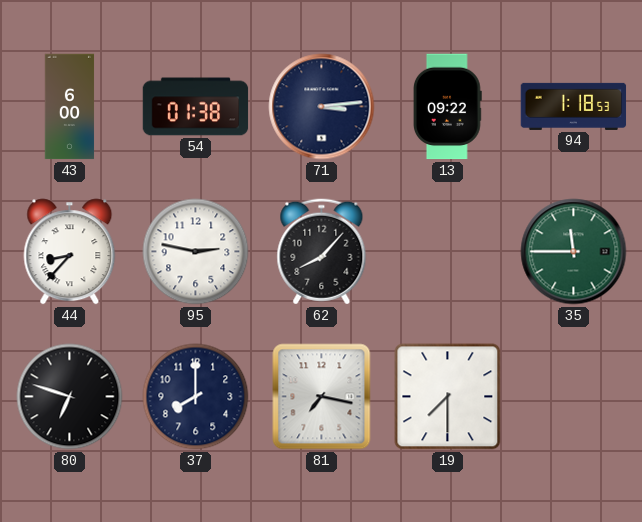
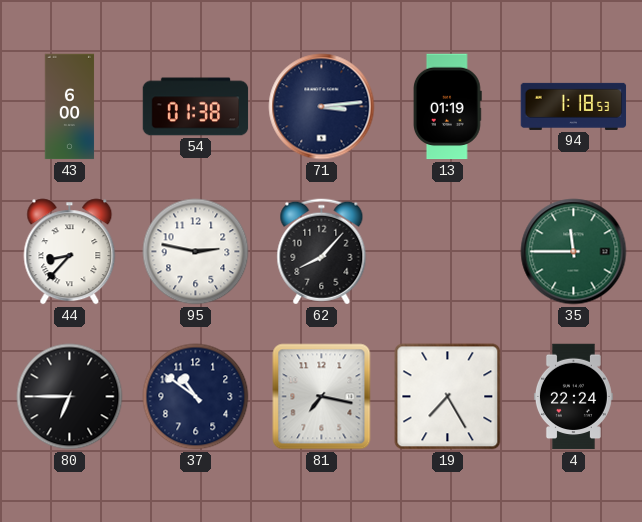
13: 09:22 -> 01:19 (448, 107)
80: 6:48 -> 6:45 (70, 397)
37: 8:00 -> 10:51 (196, 397)
19: 7:30 -> 7:25 (448, 397)
4: none -> 22:24 (573, 397)
